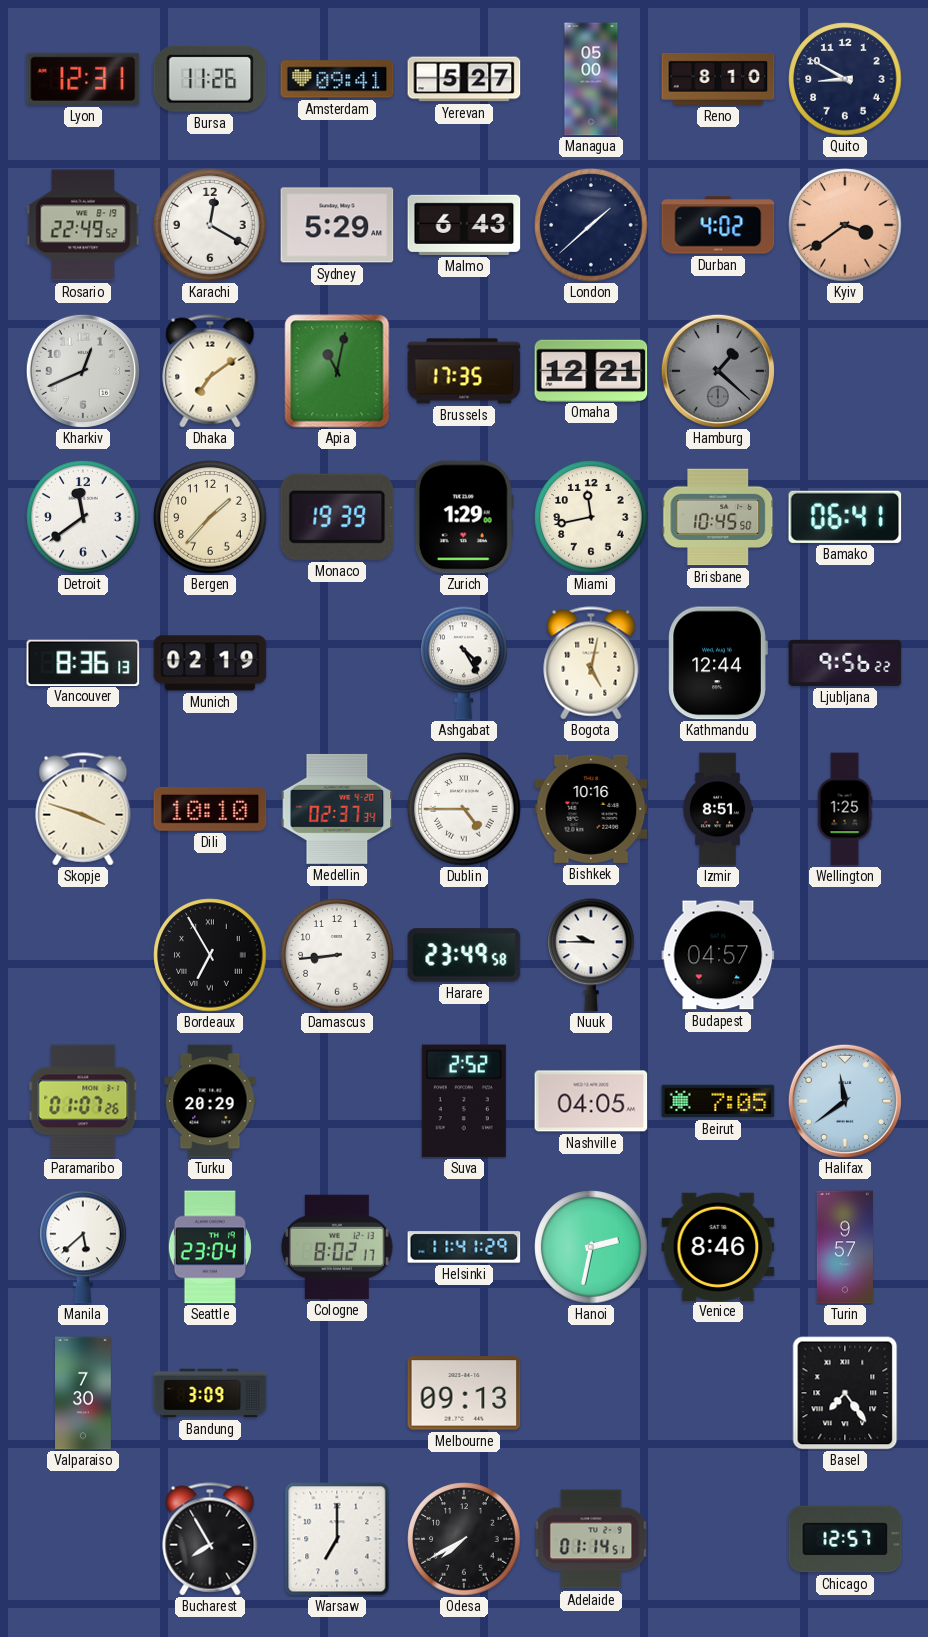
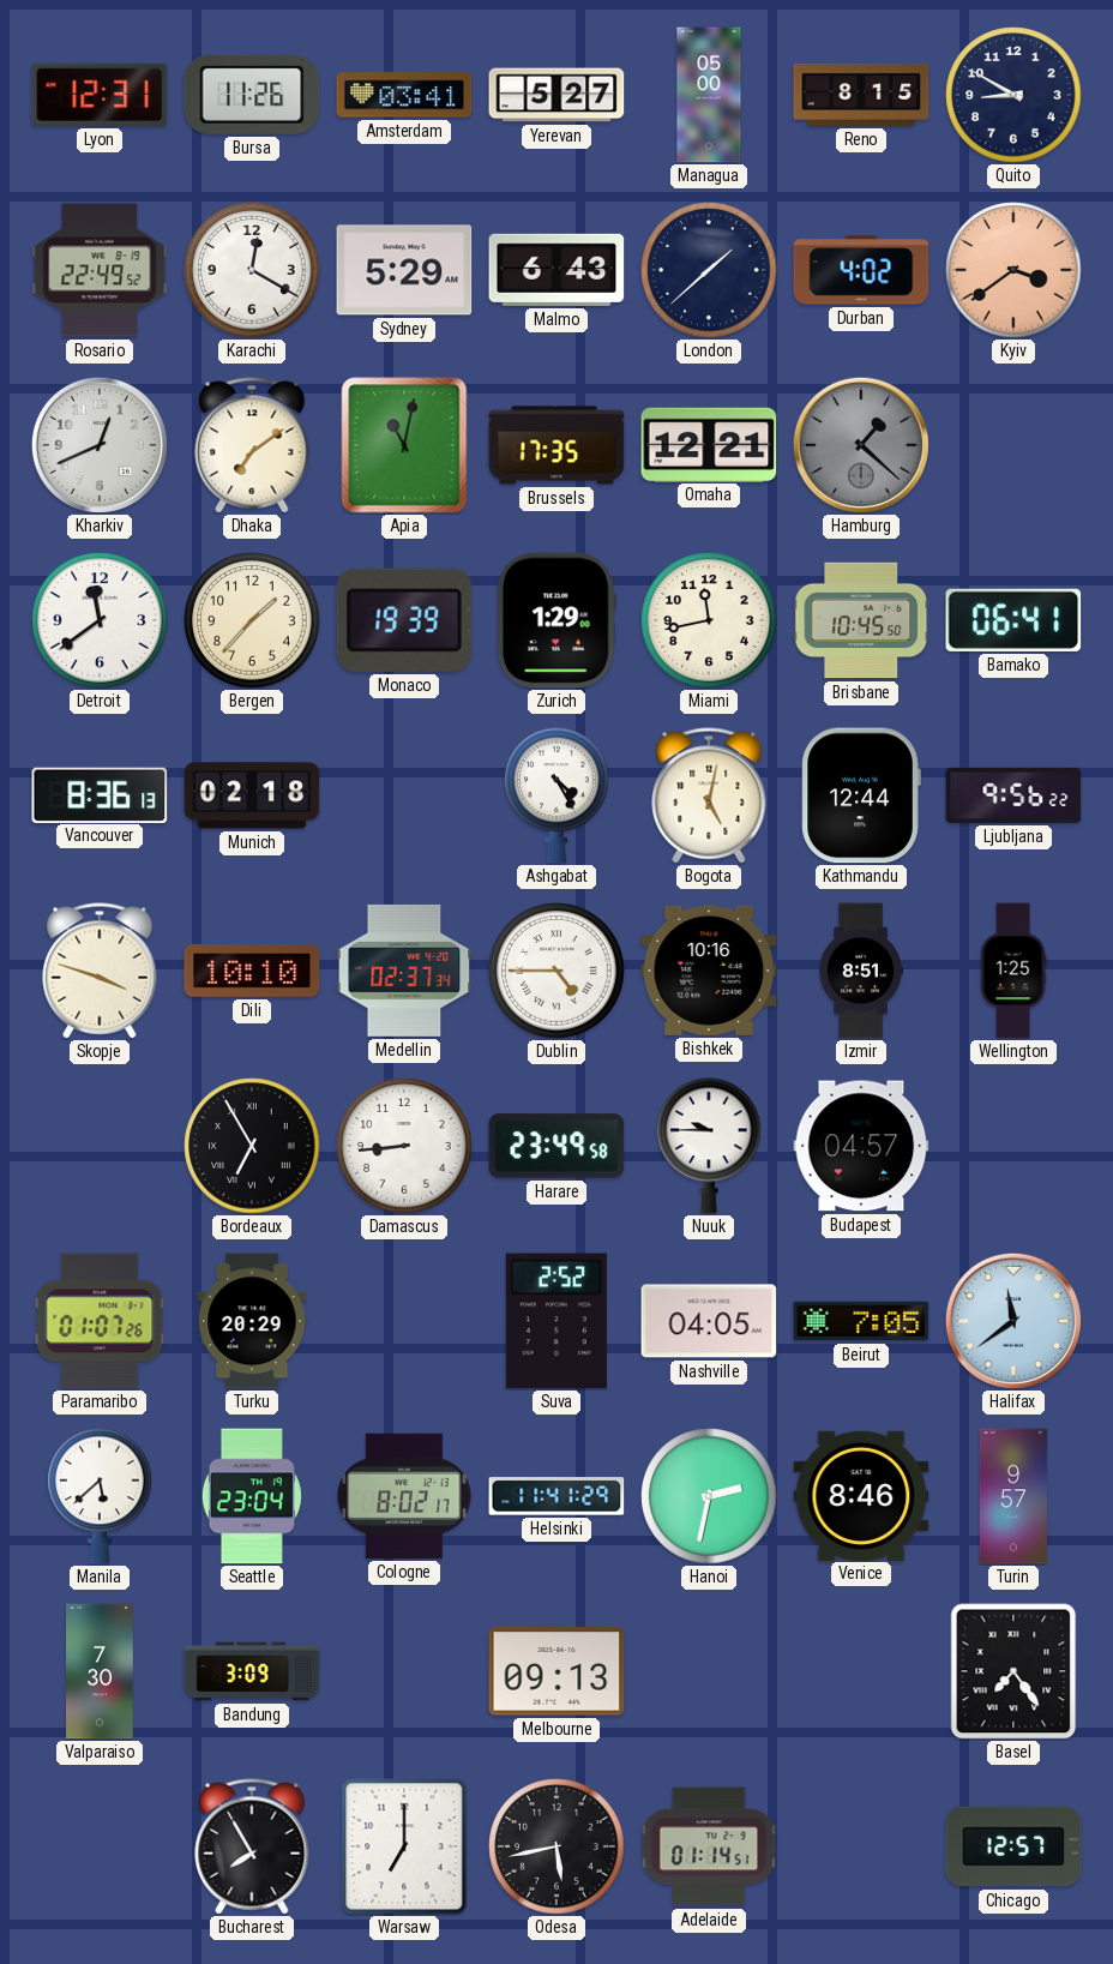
Amsterdam: 09:41 -> 03:41 (404, 95)
Reno: 8:10 -> 8:15 (861, 95)
Munich: 02:19 -> 02:18 (252, 795)
Odesa: 7:40 -> 5:43 (556, 1846)
